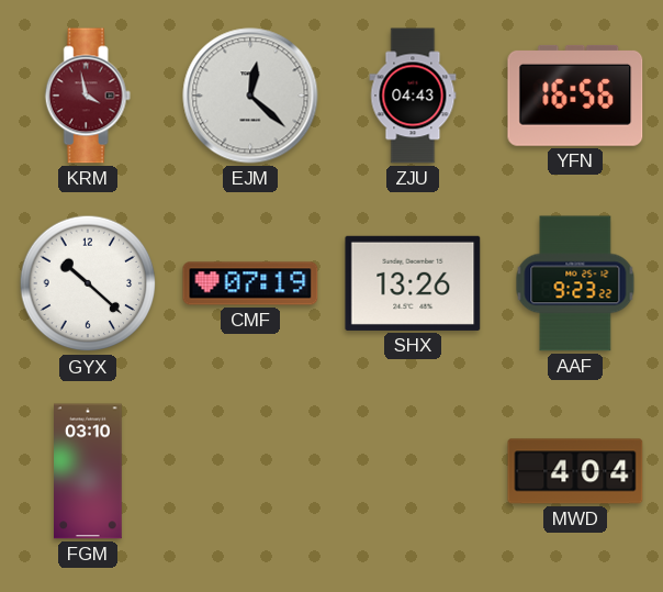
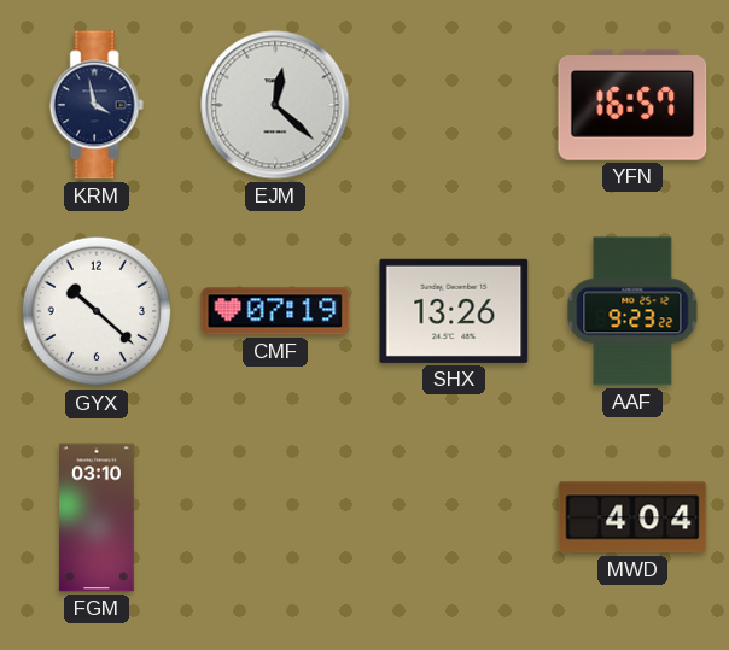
KRM dial: burgundy -> navy (97, 105)
ZJU: 04:43 -> none (413, 96)
YFN: 16:56 -> 16:57 (632, 105)
